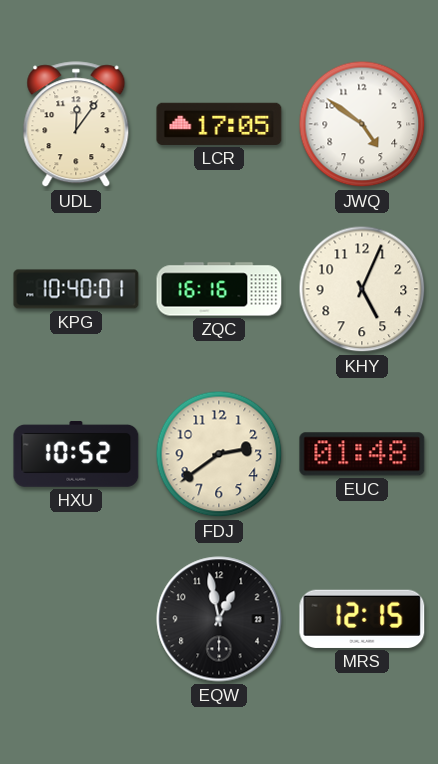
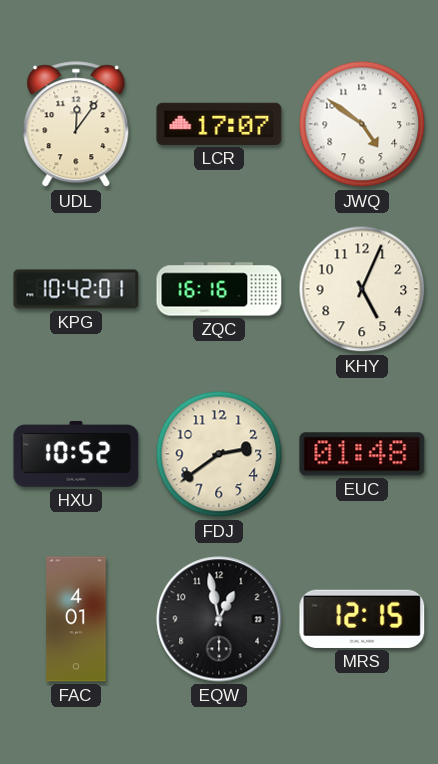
LCR: 17:05 -> 17:07 (219, 124)
KPG: 10:40 -> 10:42 (76, 289)
FAC: none -> 4:01 (76, 619)
